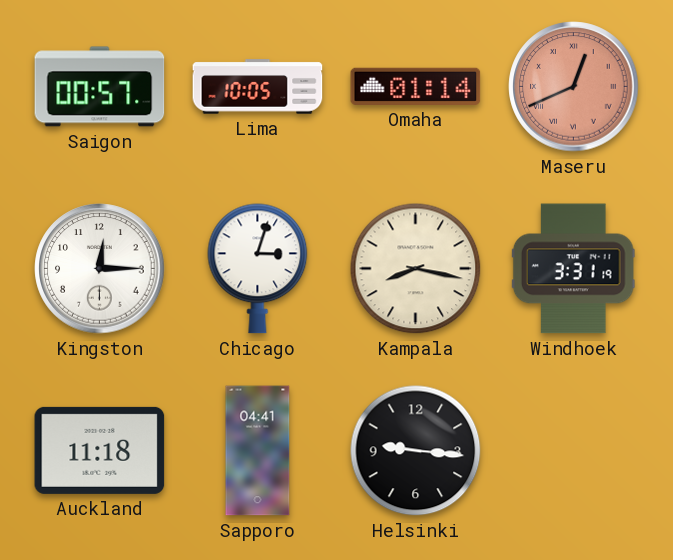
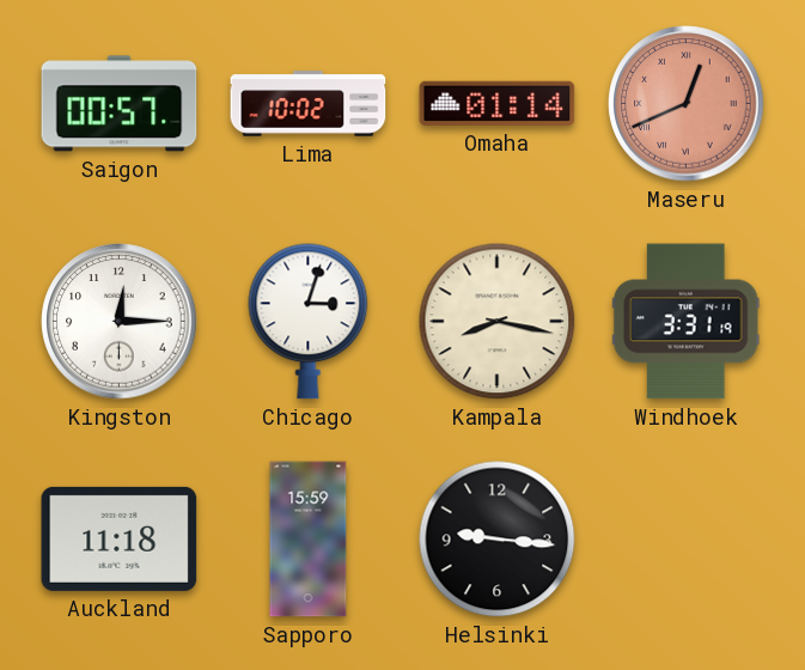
Lima: 10:05 -> 10:02 (309, 104)
Sapporo: 04:41 -> 15:59 (309, 540)
